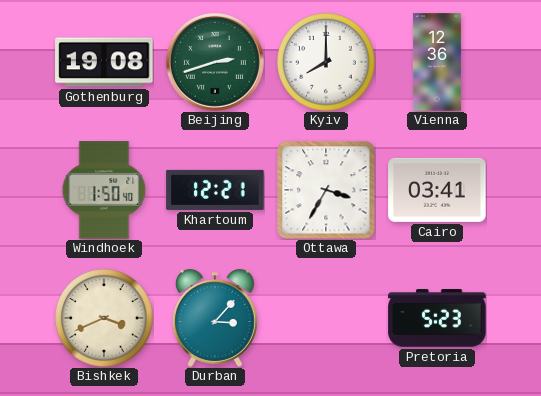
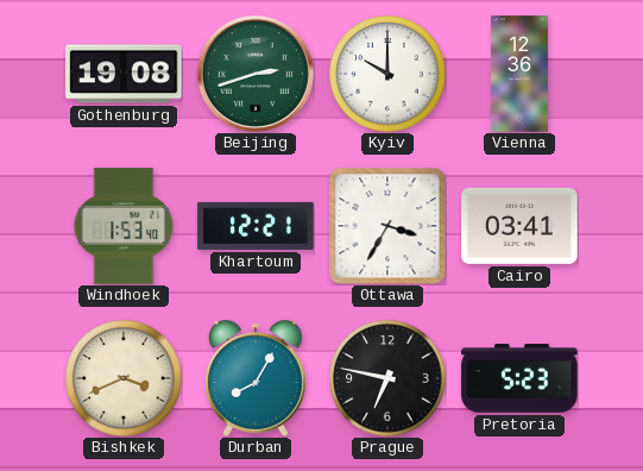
Kyiv: 8:00 -> 10:00 (387, 74)
Windhoek: 1:50 -> 1:53 (124, 226)
Durban: 3:07 -> 8:05 (256, 378)
Prague: none -> 6:47 (387, 378)
